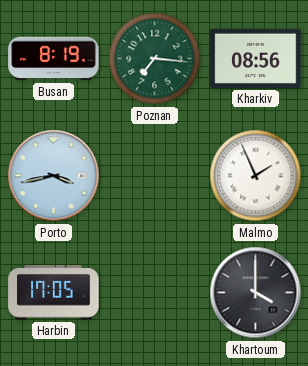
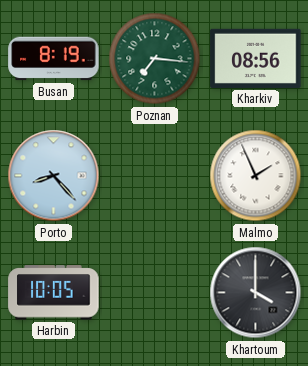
Porto: 3:43 -> 8:23 (54, 176)
Harbin: 17:05 -> 10:05 (54, 293)
